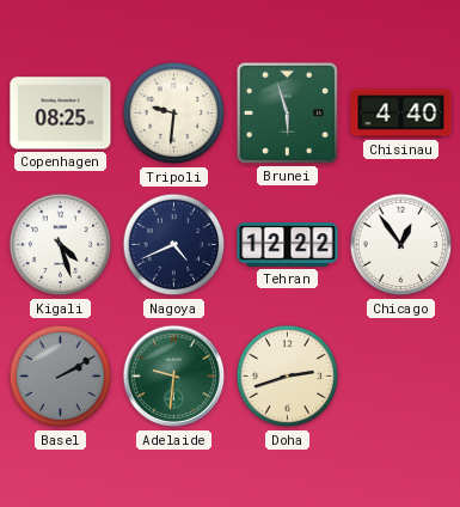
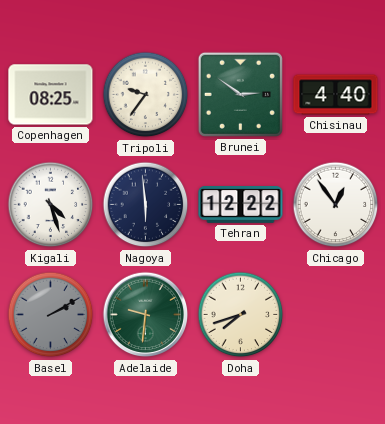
Tripoli: 9:31 -> 9:36 (146, 95)
Brunei: 5:57 -> 2:51 (240, 94)
Nagoya: 4:41 -> 5:59 (146, 205)
Doha: 2:42 -> 7:42 (241, 315)
